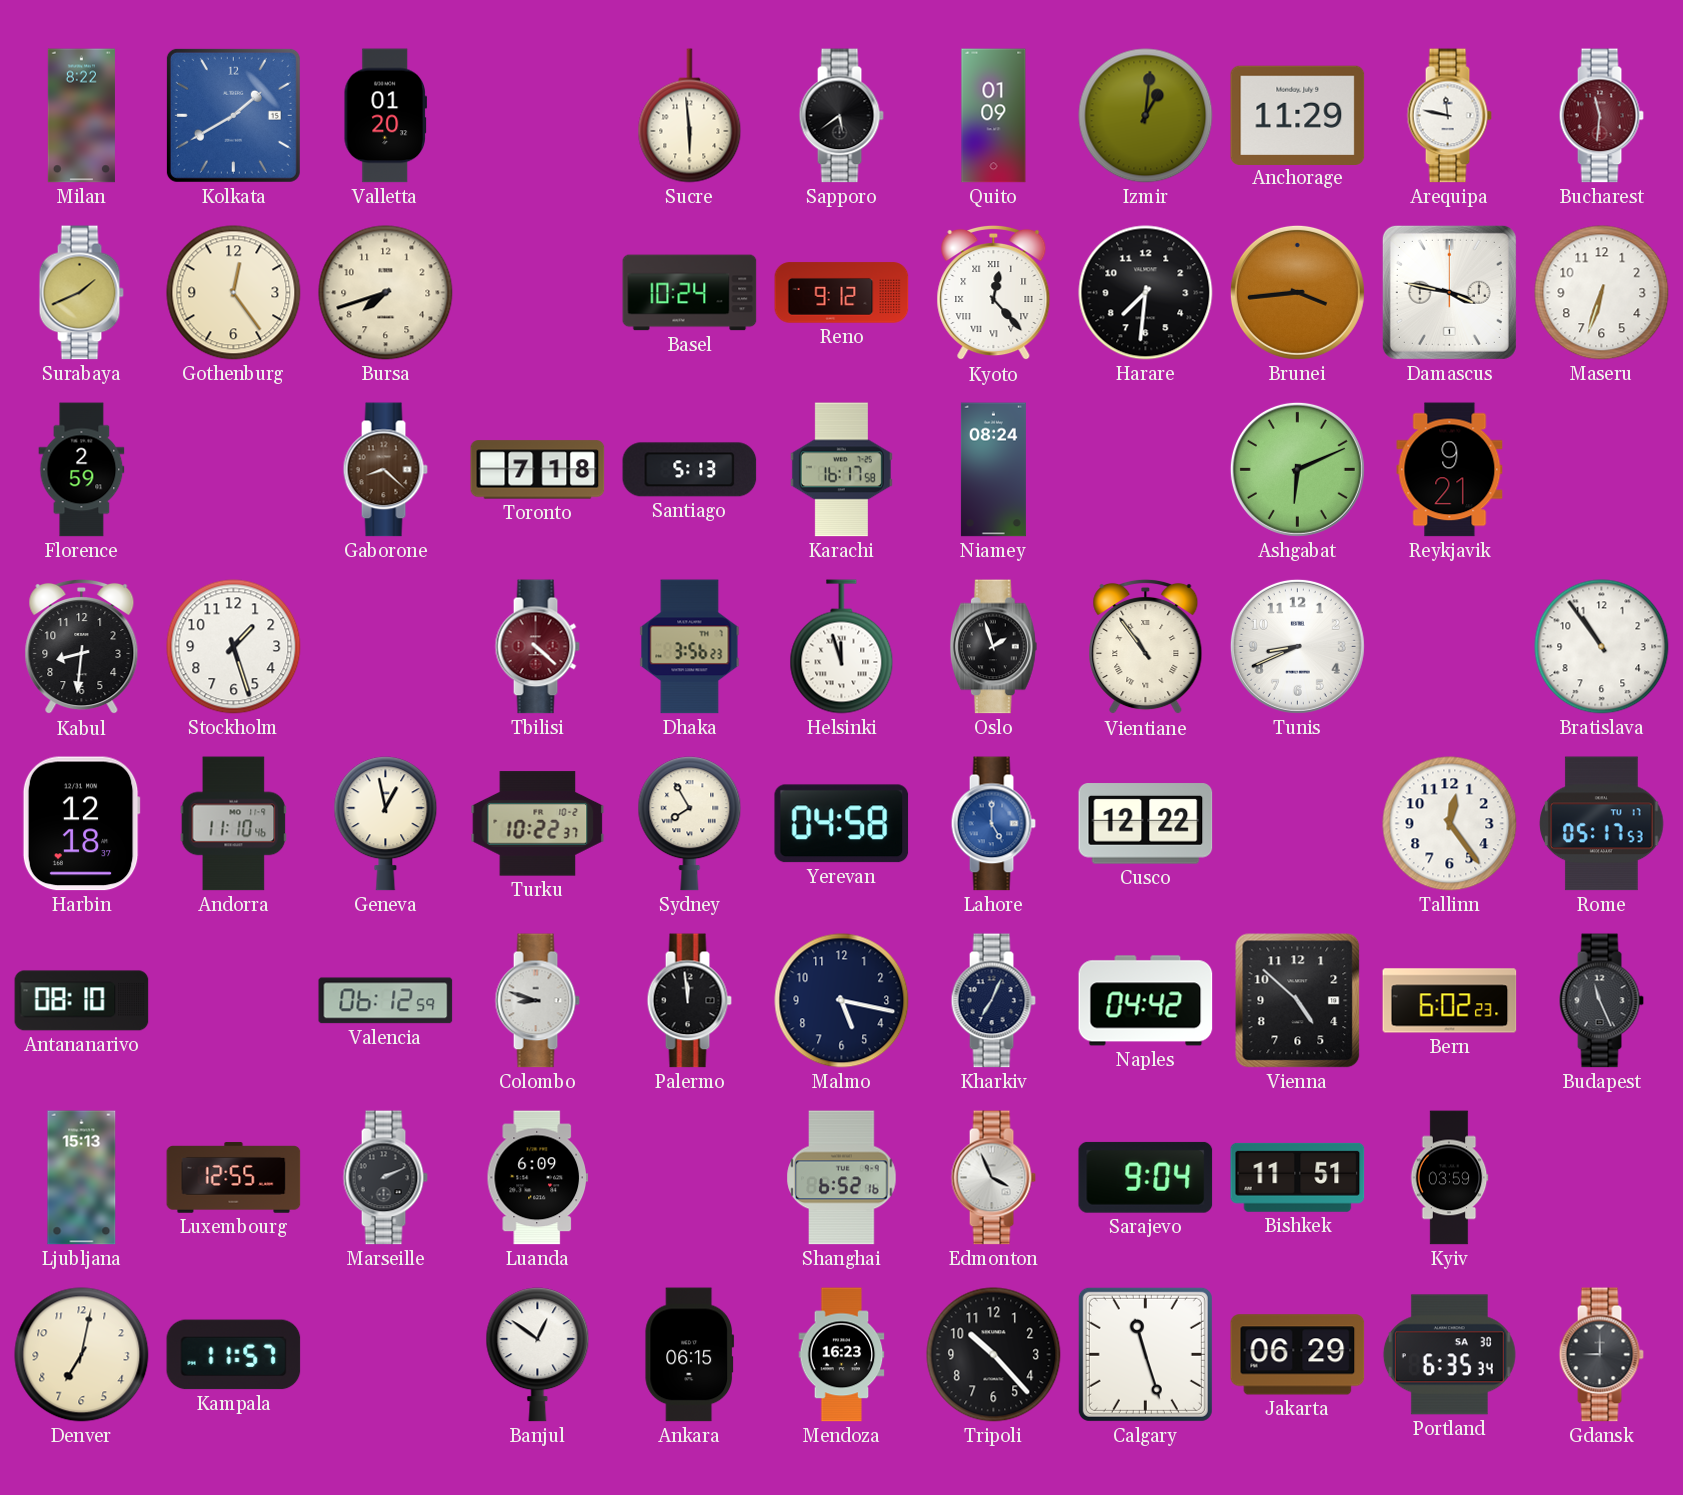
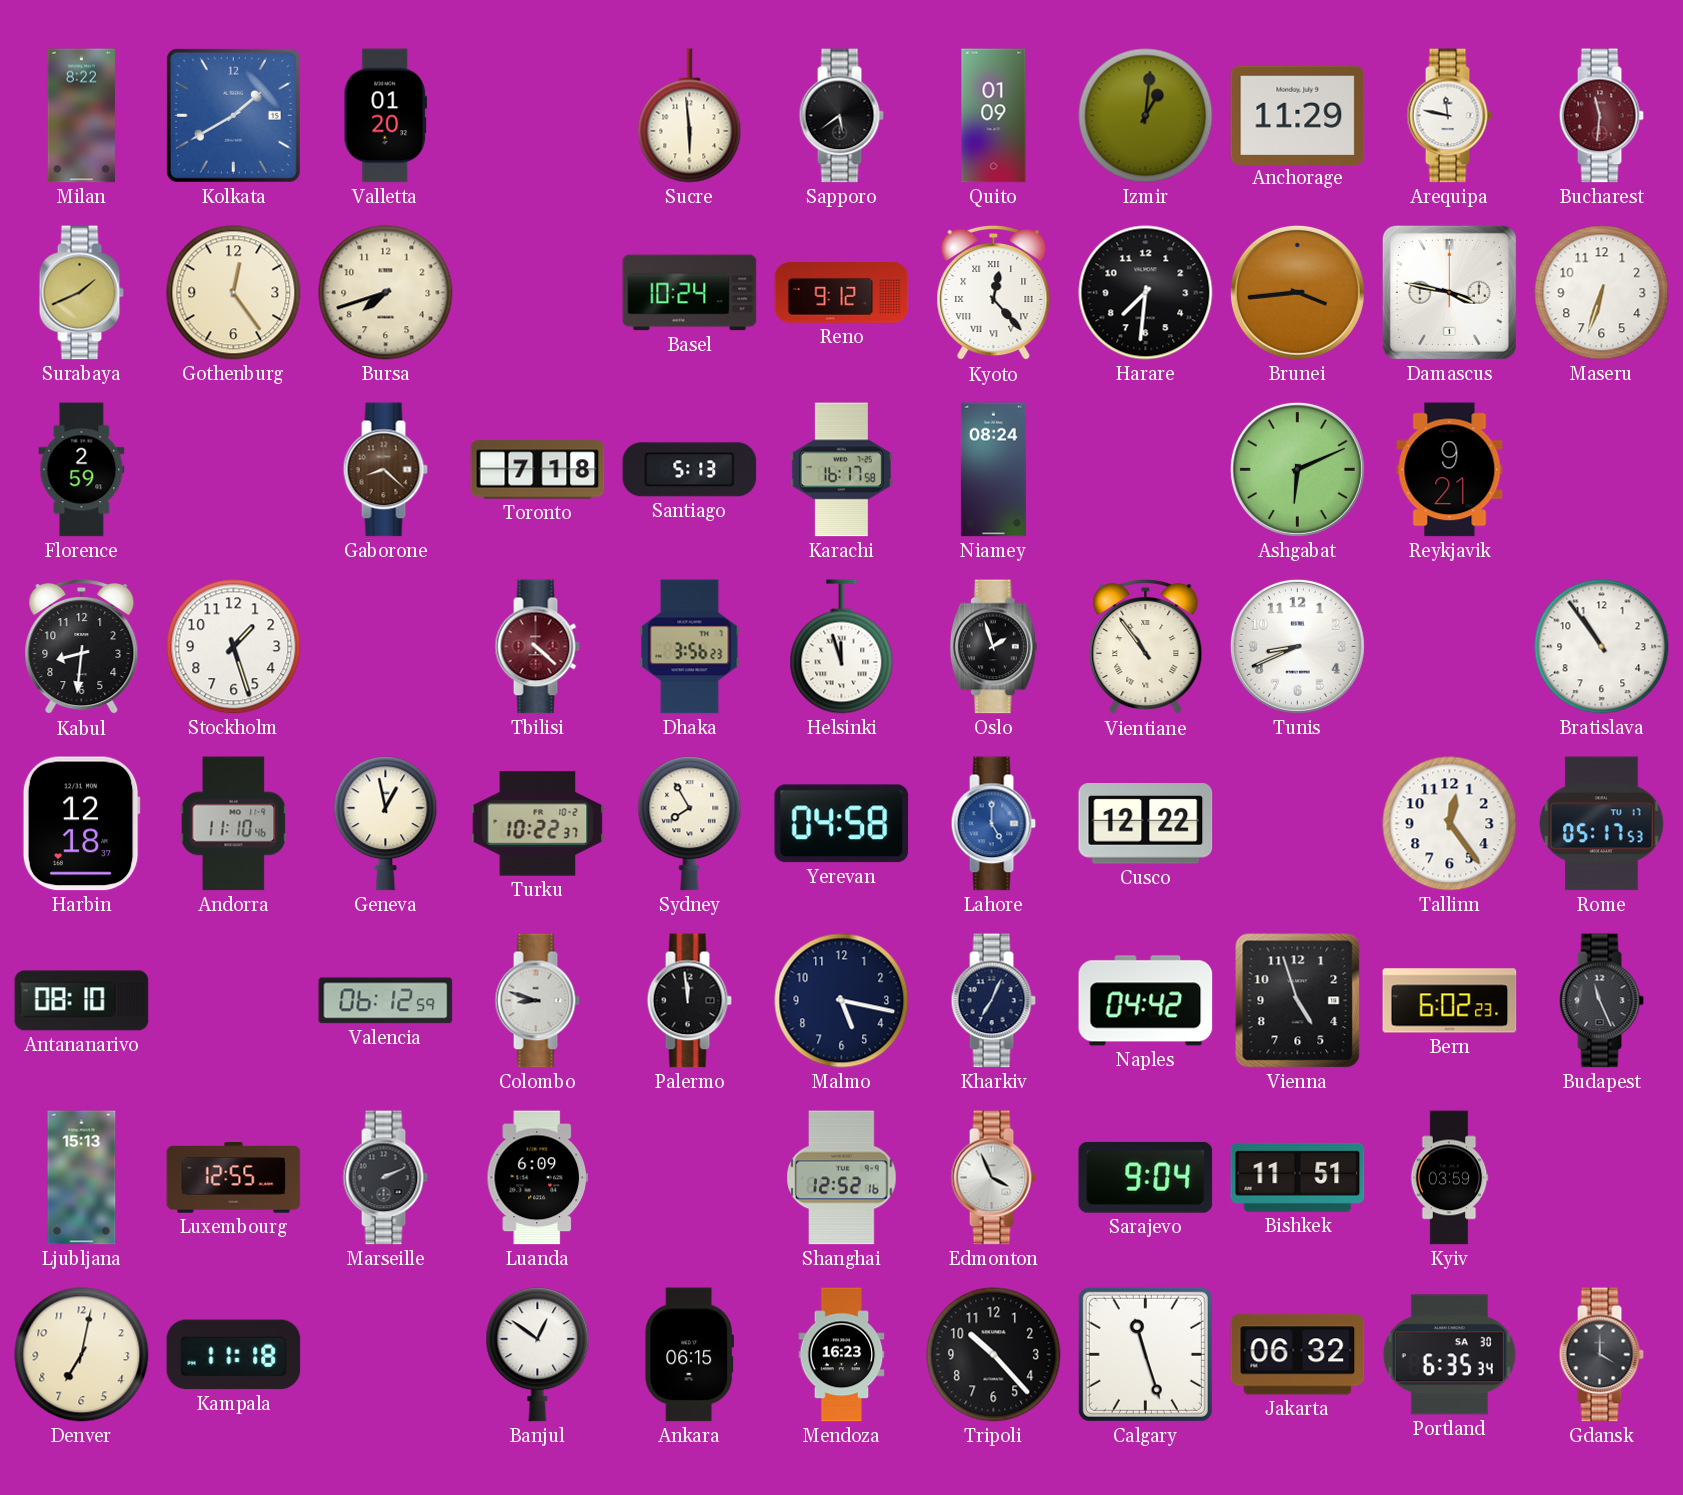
Vienna: 4:52 -> 4:57 (1298, 1001)
Shanghai: 6:52 -> 12:52 (842, 1178)
Kampala: 11:57 -> 11:18 (234, 1355)
Jakarta: 06:29 -> 06:32 (1298, 1355)
Gdansk: 9:00 -> 4:00 (1601, 1355)
